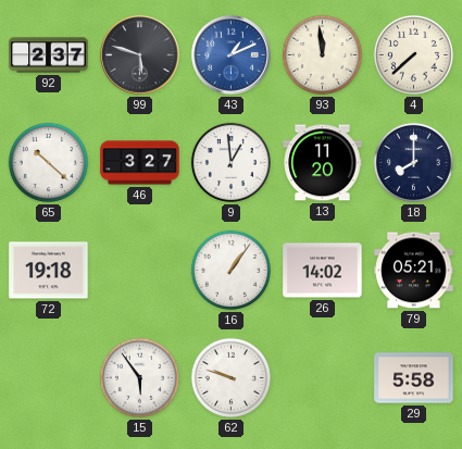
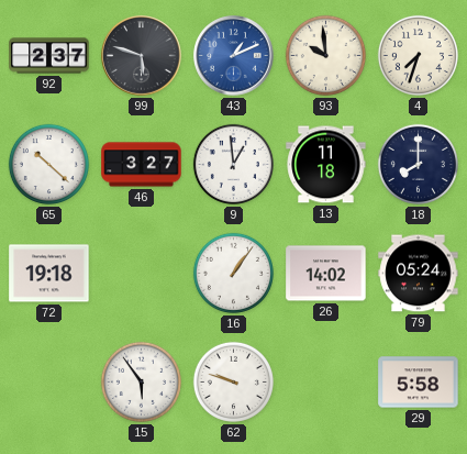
93: 11:59 -> 9:59 (325, 55)
4: 7:38 -> 7:33 (418, 55)
13: 11:20 -> 11:18 (326, 165)
79: 05:21 -> 05:24 (419, 274)
